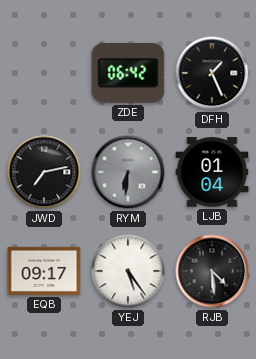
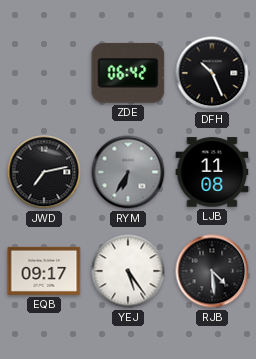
DFH: 1:26 -> 10:26 (212, 73)
RYM: 6:31 -> 6:35 (128, 172)
LJB: 01:04 -> 11:08 (212, 172)
